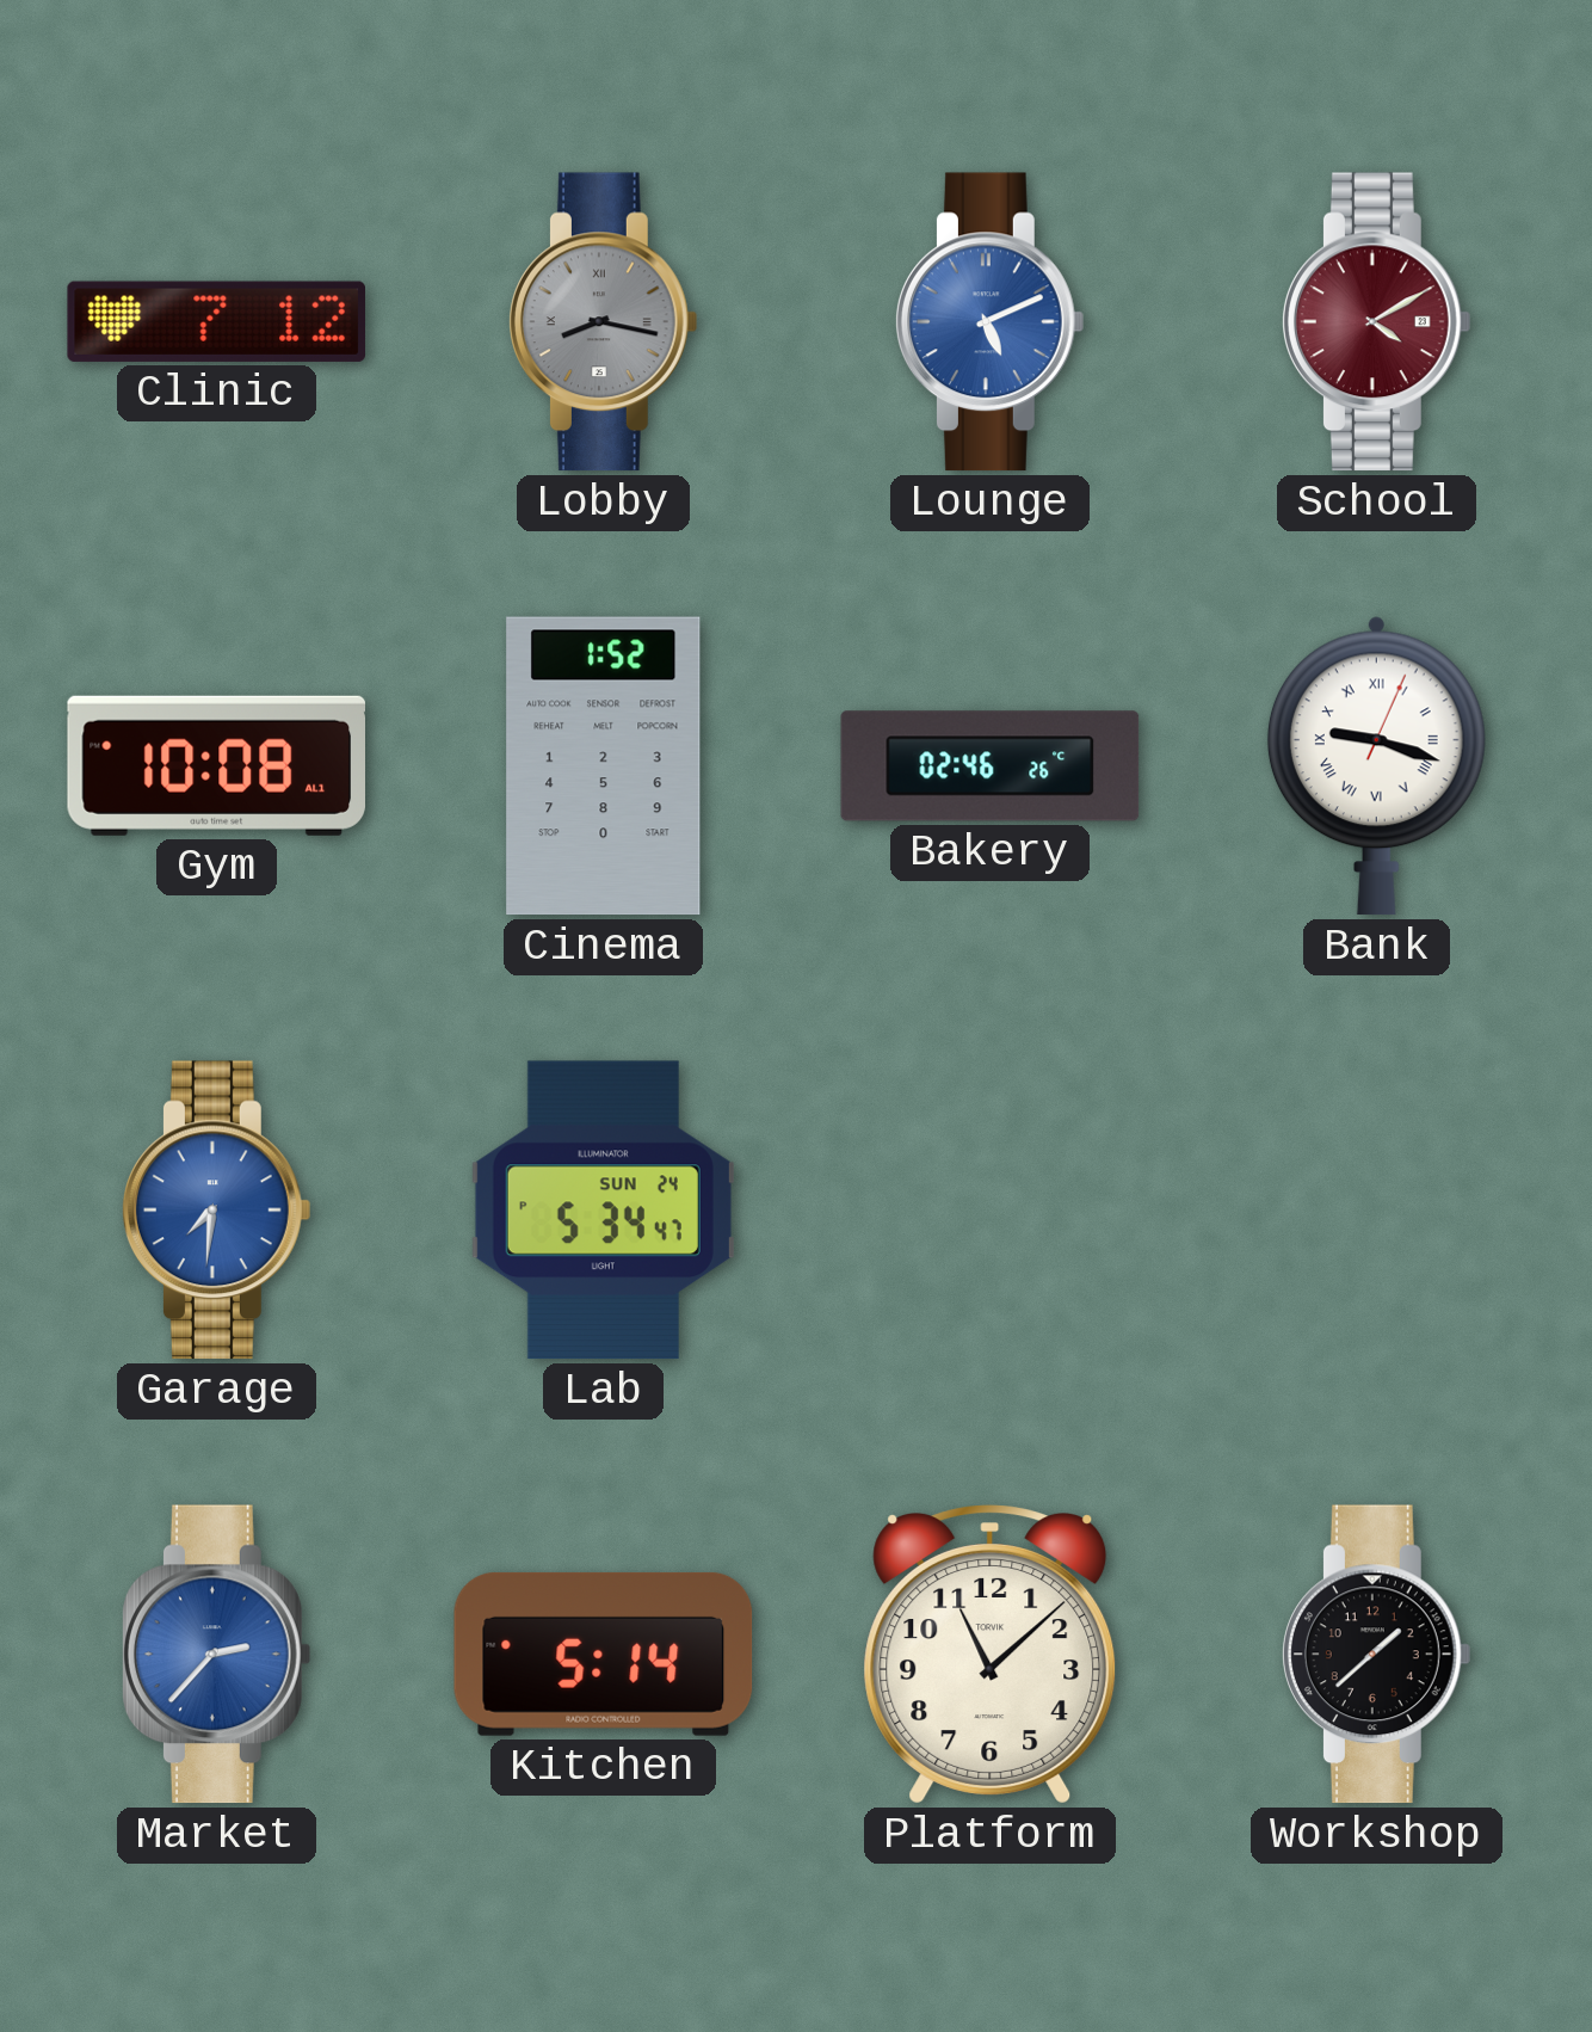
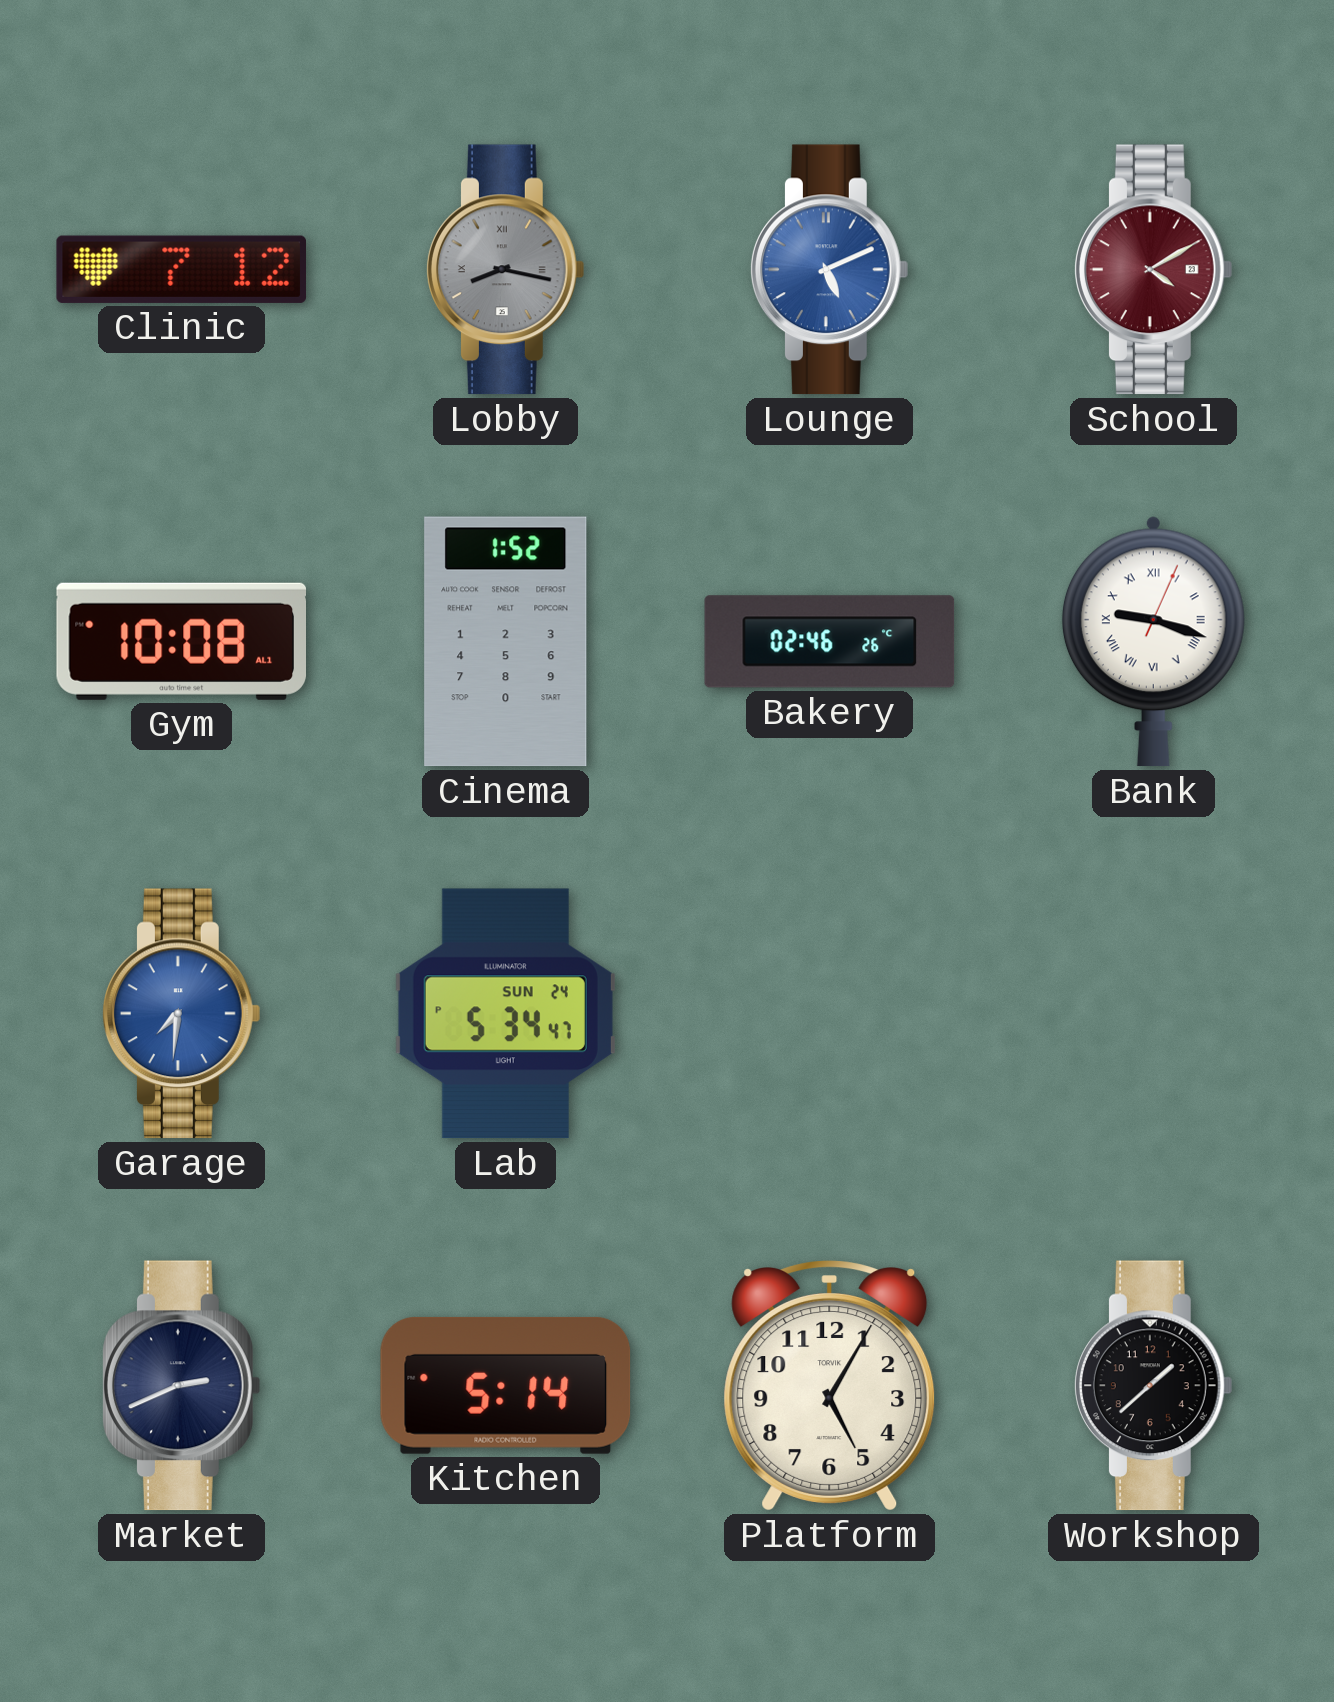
Market: 2:37 -> 2:41 (181, 1386)
Market dial: blue -> navy (181, 1386)
Platform: 11:08 -> 5:05 (830, 1386)
